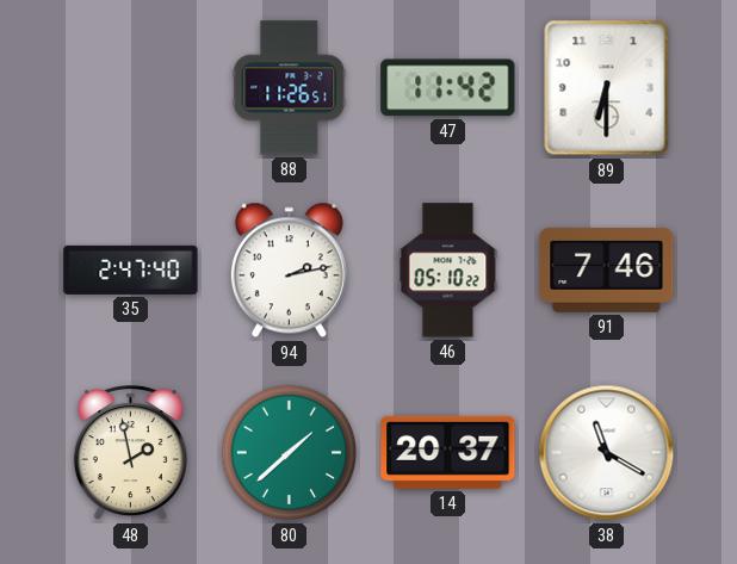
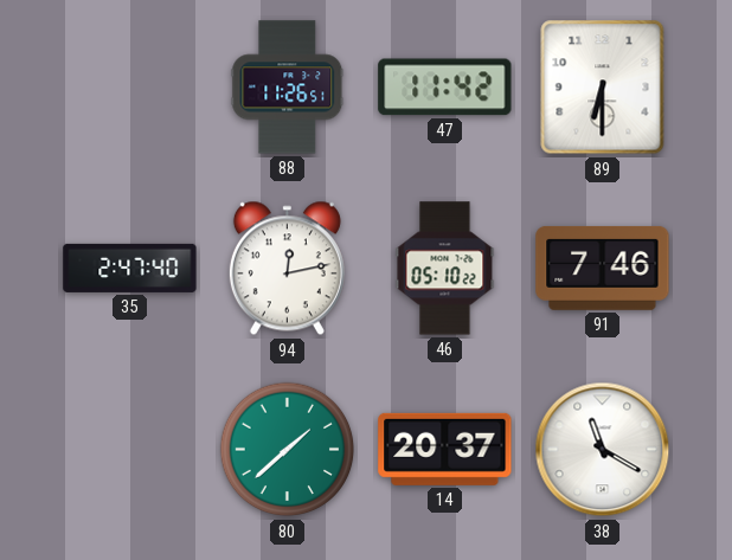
94: 2:13 -> 12:13 (287, 269)
48: 1:58 -> none (130, 453)
